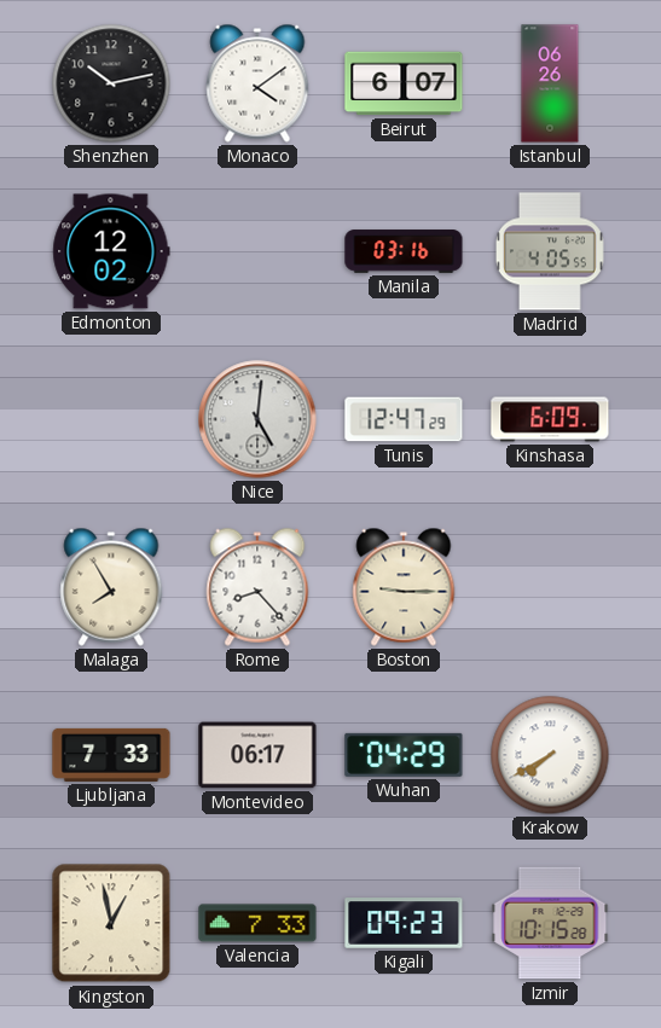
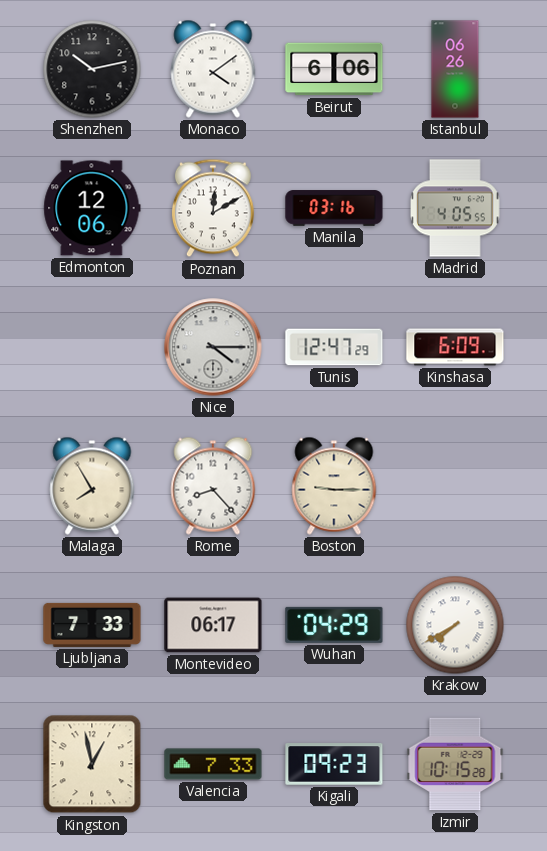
Beirut: 6:07 -> 6:06 (334, 69)
Edmonton: 12:02 -> 12:06 (92, 208)
Poznan: none -> 12:10 (213, 208)
Nice: 5:01 -> 4:15 (213, 347)
